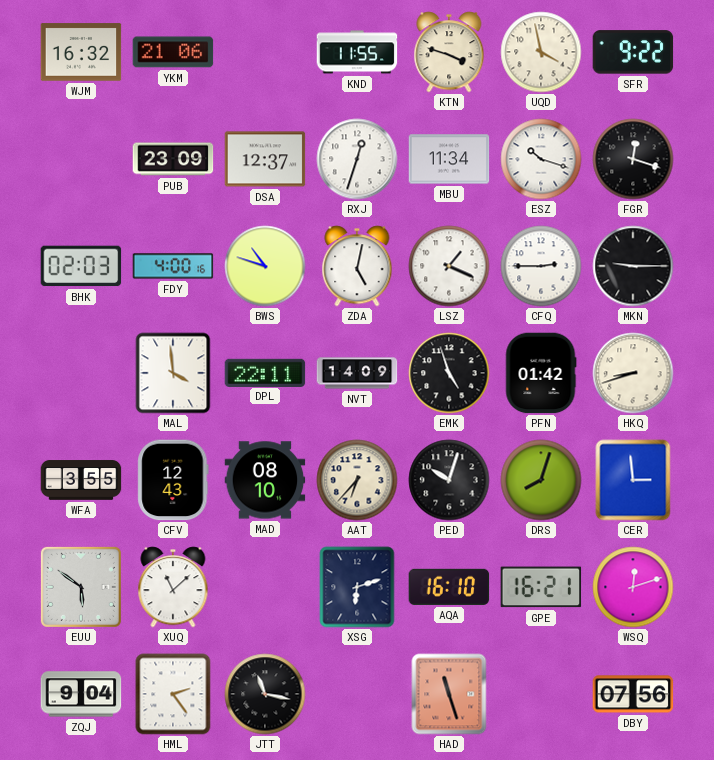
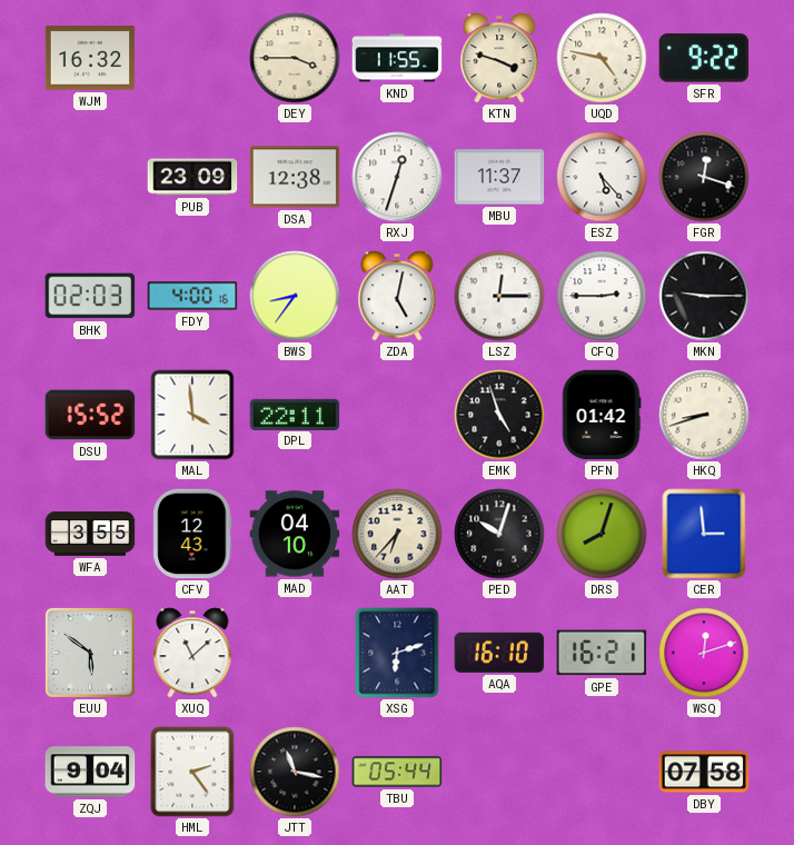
YKM: 21:06 -> none (173, 52)
DEY: none -> 3:45 (295, 58)
UQD: 3:58 -> 4:47 (602, 58)
DSA: 12:37 -> 12:38 (295, 177)
MBU: 11:34 -> 11:37 (499, 177)
ESZ: 10:18 -> 5:23 (602, 177)
BWS: 10:48 -> 8:36 (295, 296)
LSZ: 1:19 -> 12:15 (499, 296)
DSU: none -> 15:52 (90, 415)
NVT: 14:09 -> none (357, 373)
MAD: 08:10 -> 04:10 (295, 534)
TBU: none -> 05:44 (397, 772)
HAD: 11:27 -> none (449, 694)
DBY: 07:56 -> 07:58 (704, 772)
